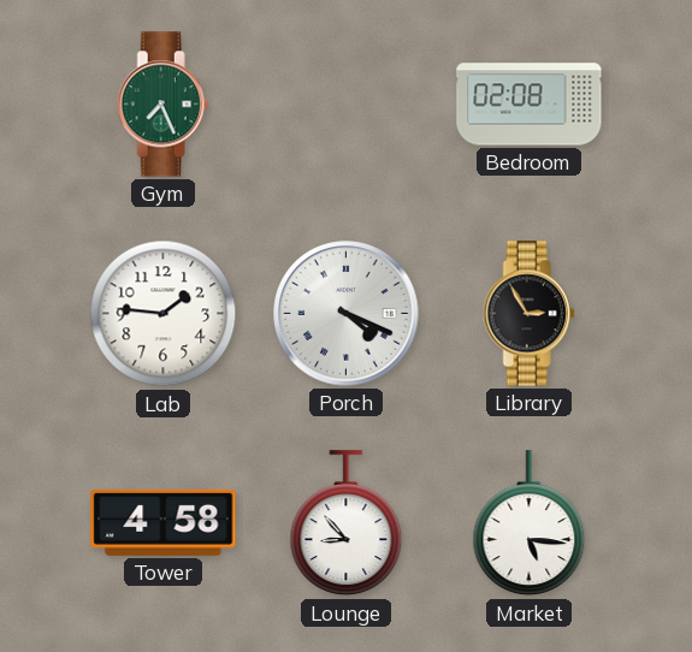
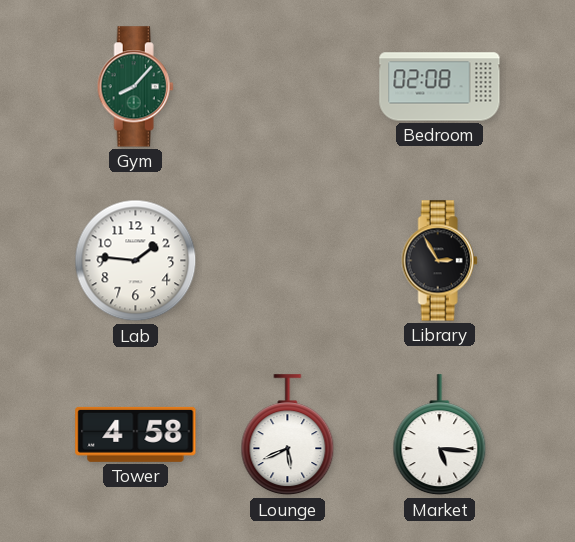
Gym: 7:26 -> 8:07 (135, 87)
Porch: 4:19 -> none (347, 314)
Lounge: 8:53 -> 5:41 (288, 435)
